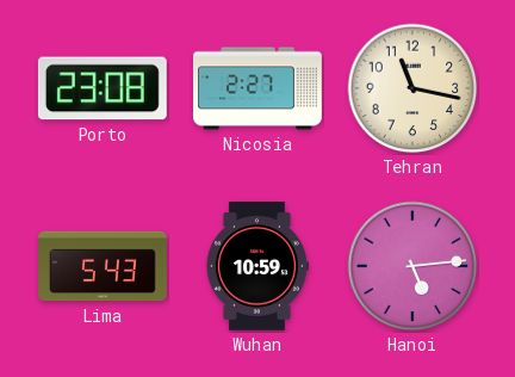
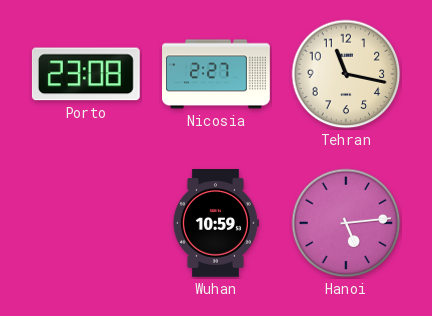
Lima: 5:43 -> none (103, 266)
